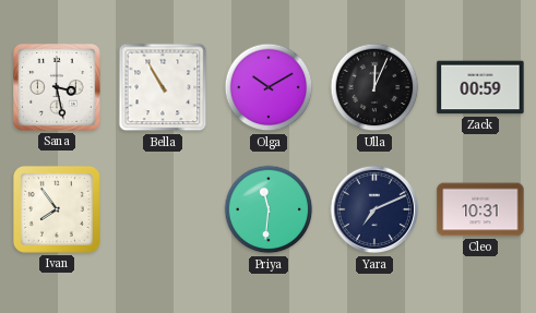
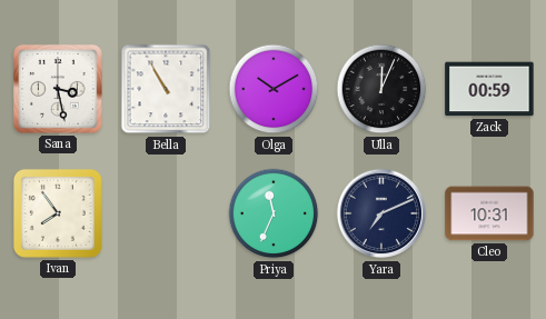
Priya: 11:31 -> 11:34 (274, 213)
